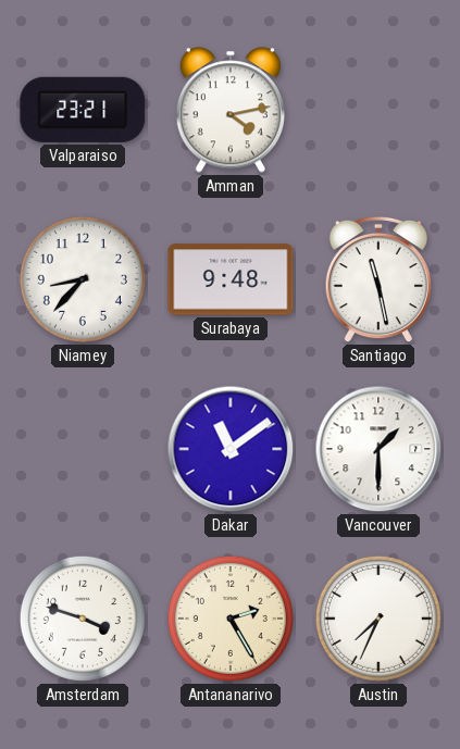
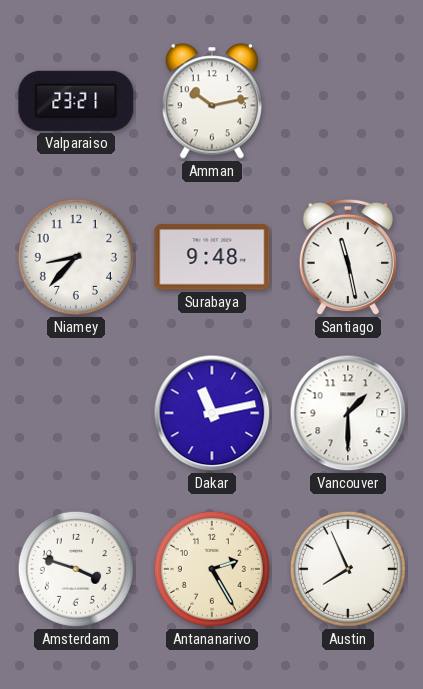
Amman: 4:13 -> 10:13 (211, 101)
Dakar: 11:09 -> 11:13 (212, 413)
Austin: 7:34 -> 7:56 (348, 569)
